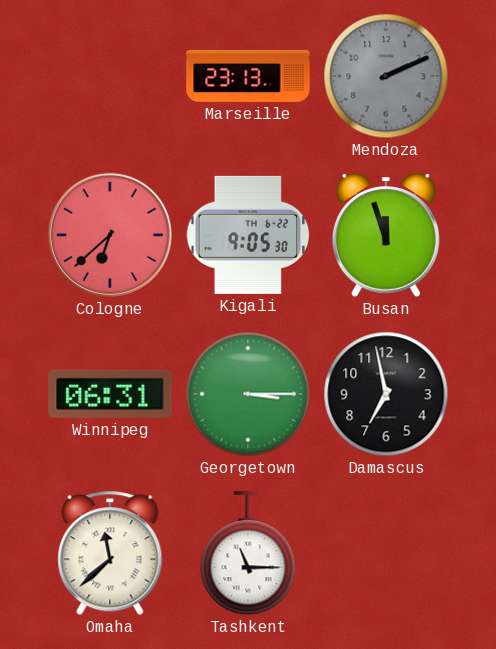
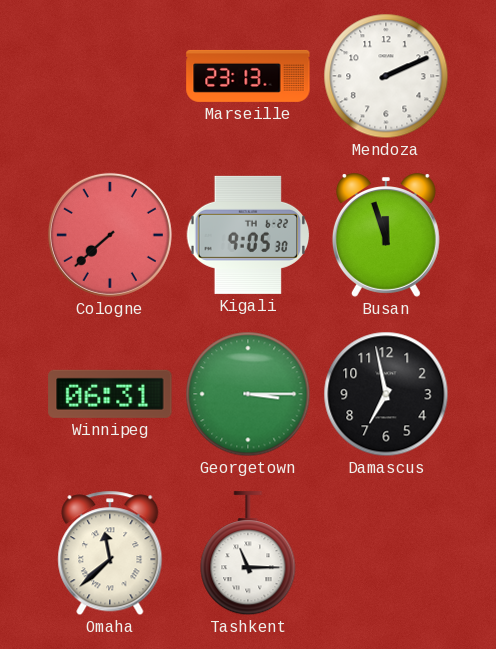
Mendoza dial: grey -> white (386, 76)
Cologne: 6:38 -> 7:38 (110, 235)
